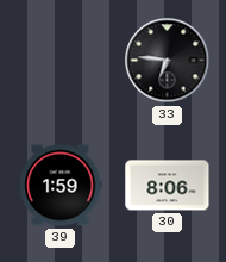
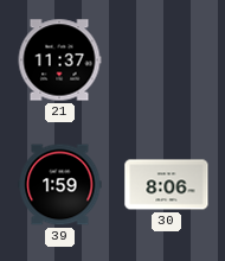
21: none -> 11:37 (59, 61)
33: 6:46 -> none (168, 61)
